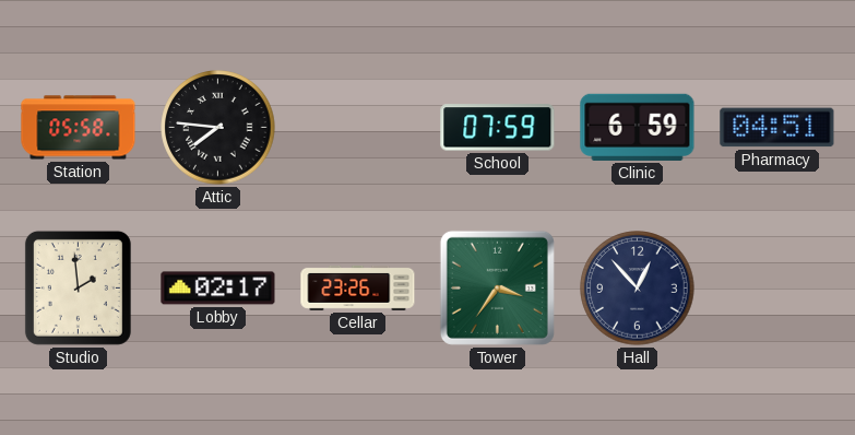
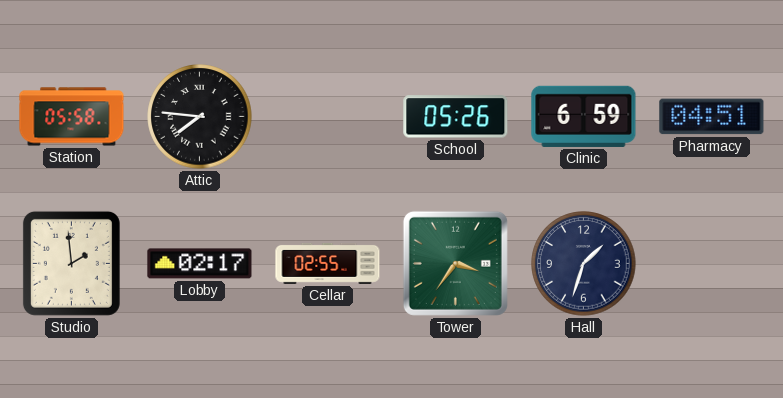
School: 07:59 -> 05:26 (456, 117)
Cellar: 23:26 -> 02:55 (328, 263)
Hall: 12:53 -> 1:33 (584, 264)
